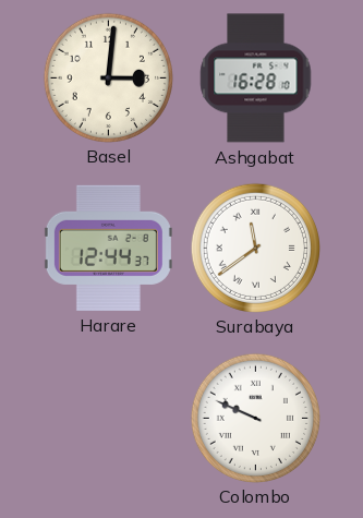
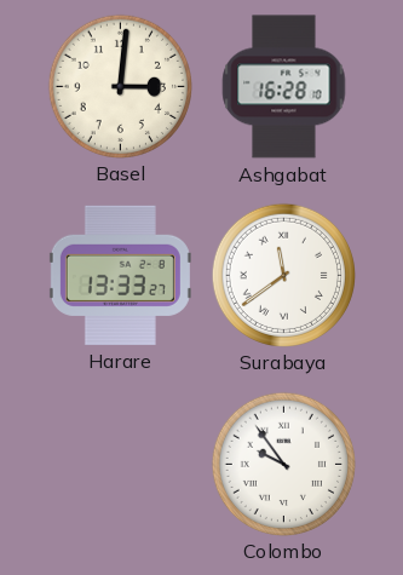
Harare: 12:44 -> 13:33 (120, 275)
Colombo: 9:49 -> 9:54 (283, 464)
